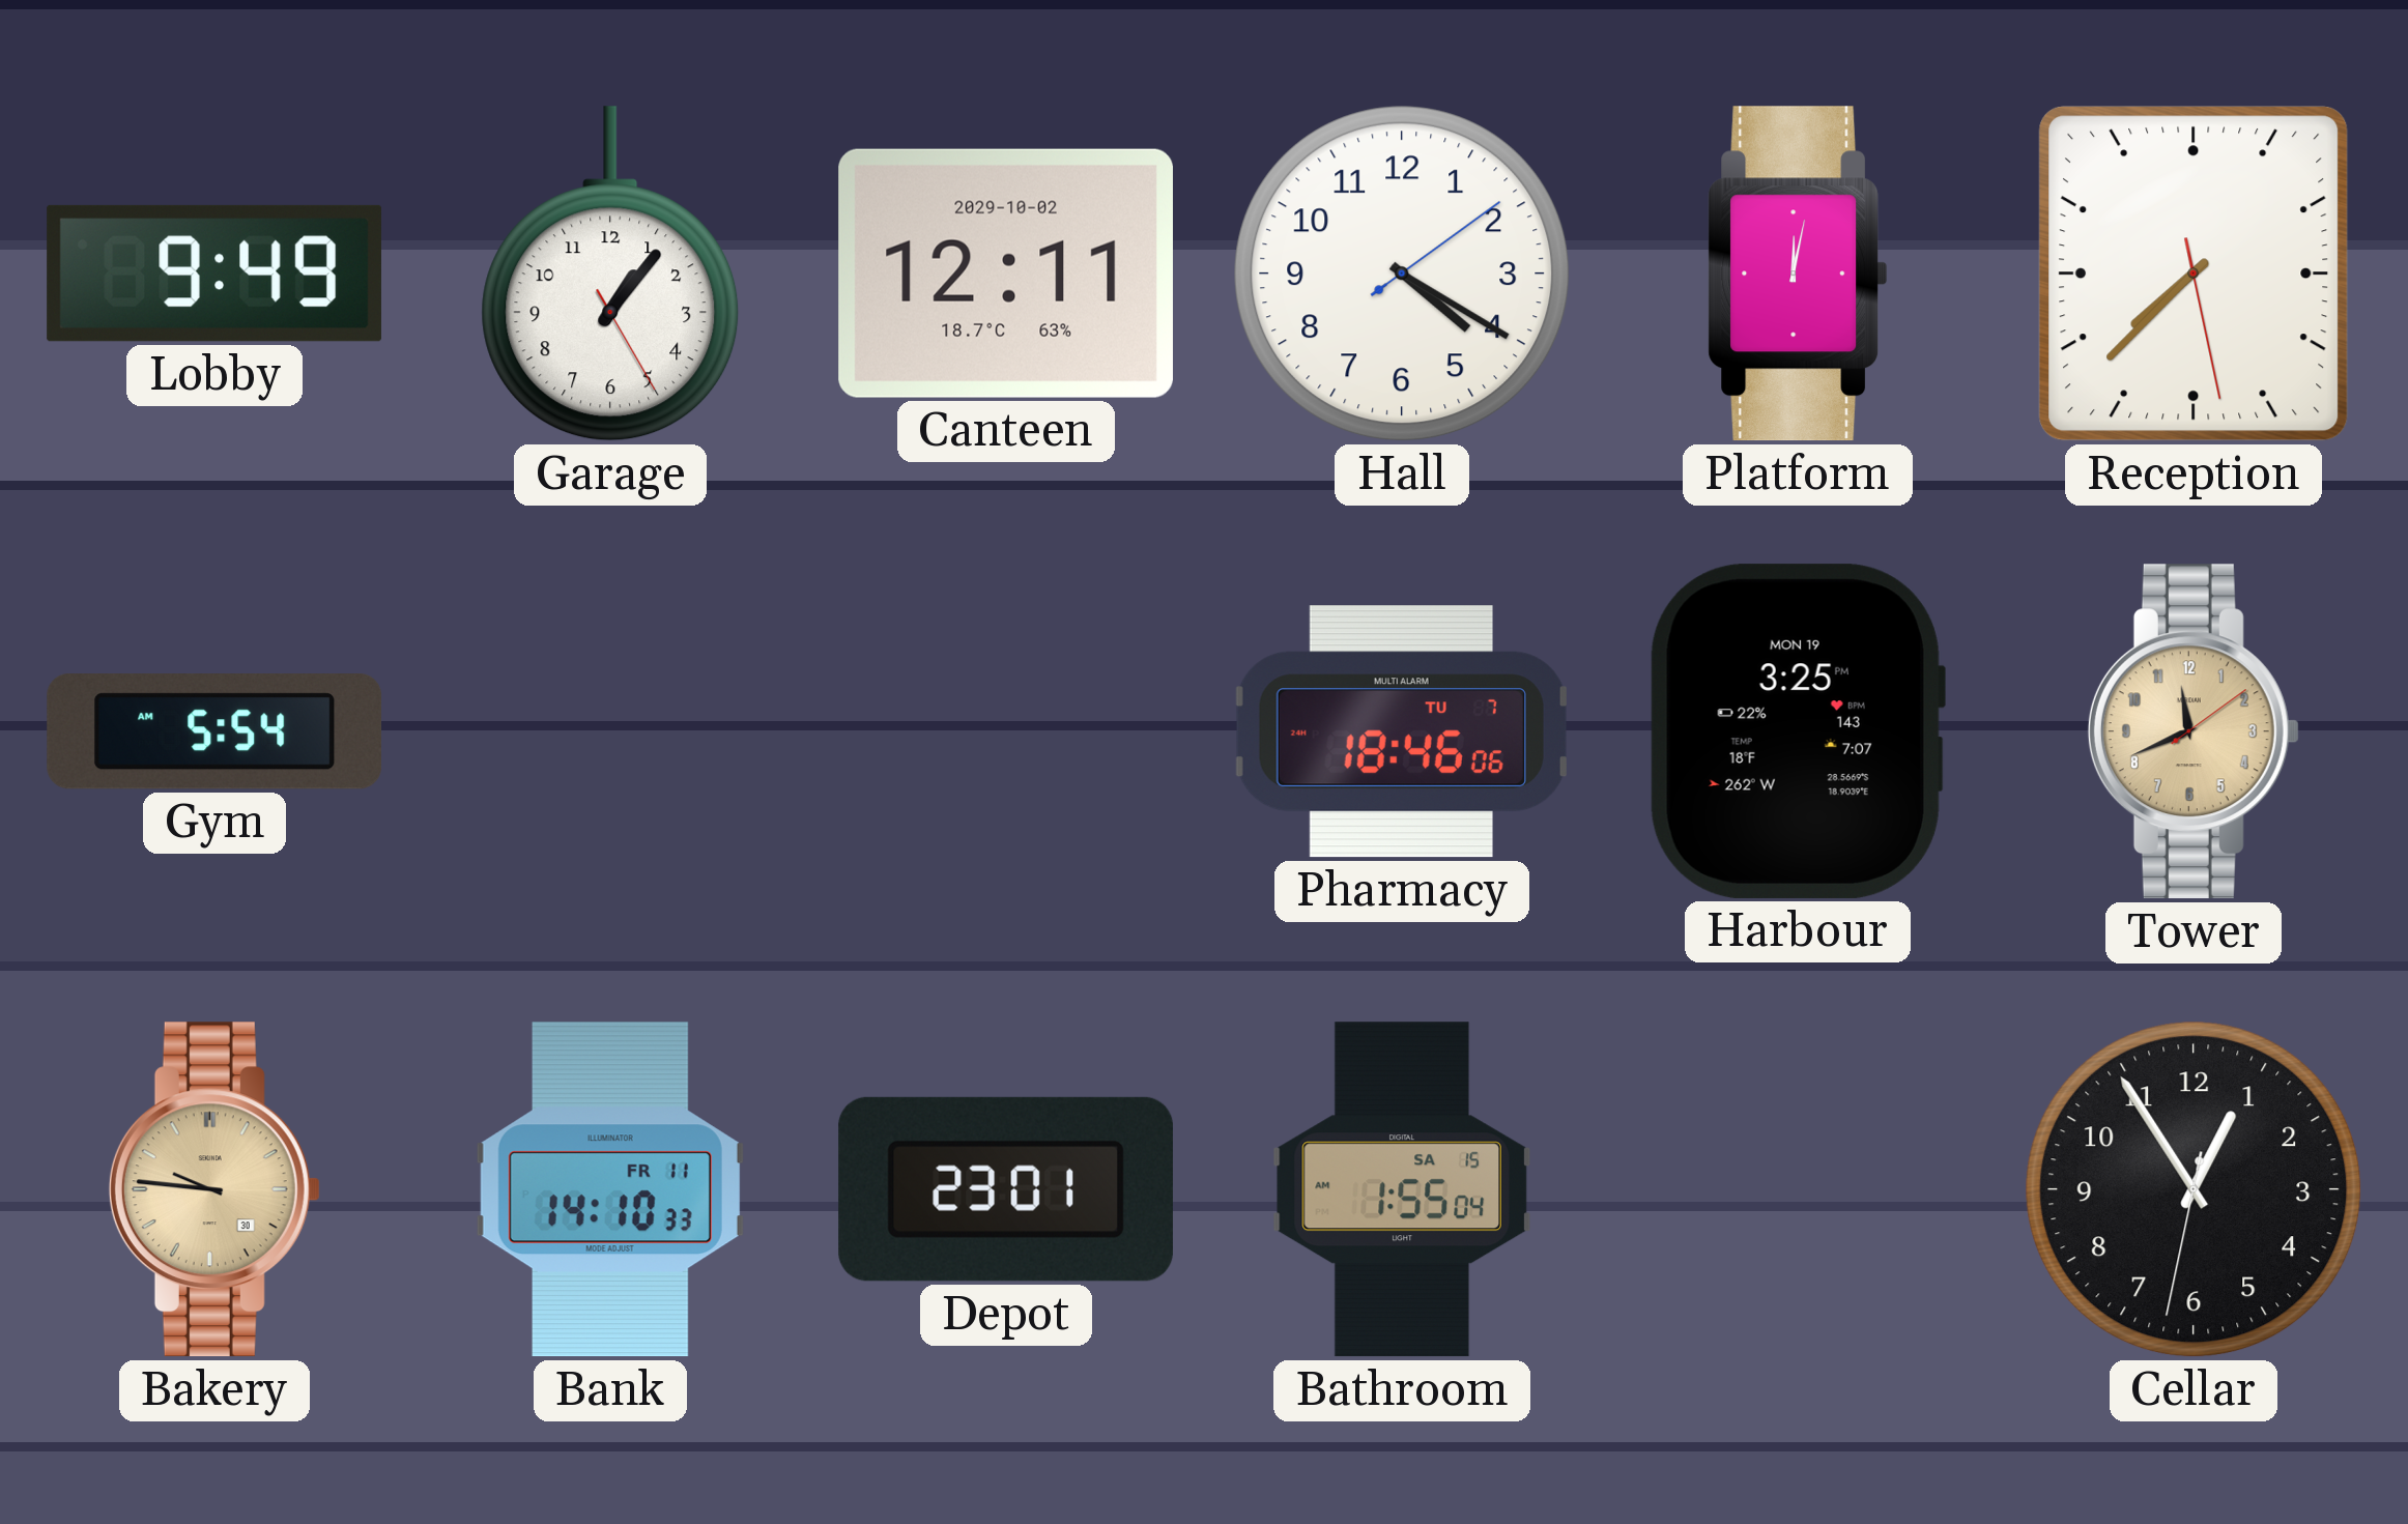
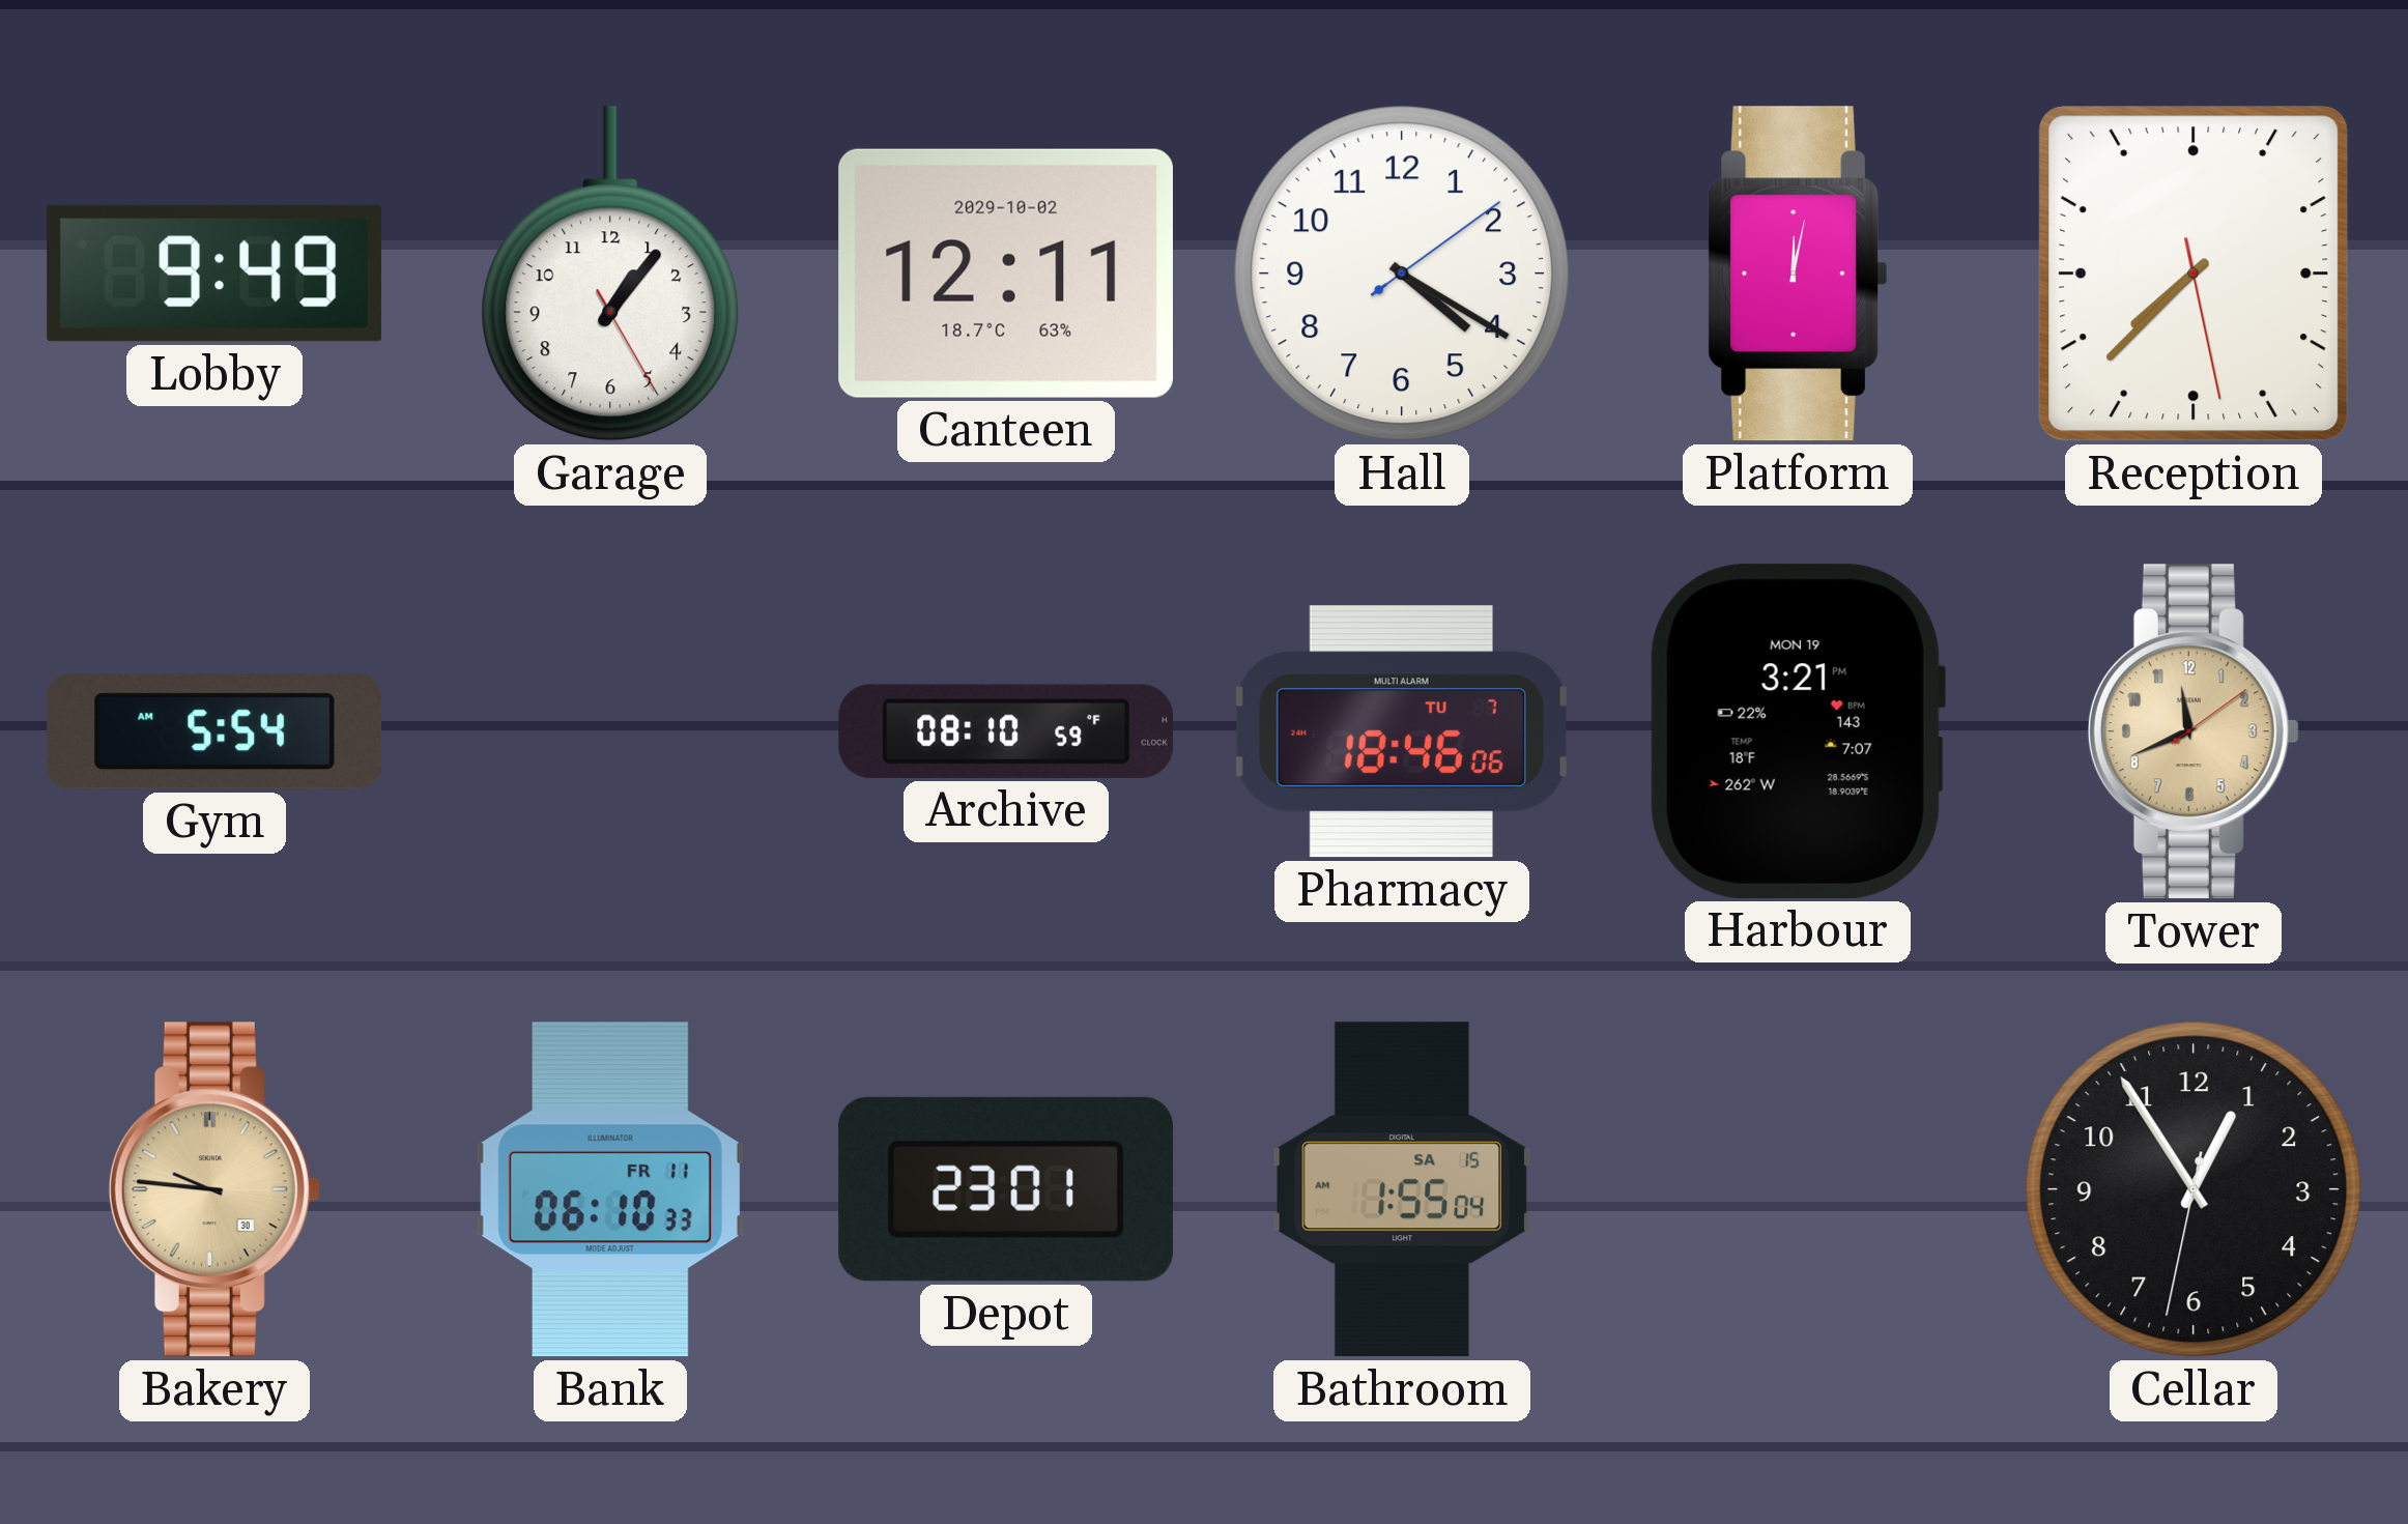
Archive: none -> 08:10 (1006, 731)
Harbour: 3:25 -> 3:21 (1797, 731)
Bank: 14:10 -> 06:10 (610, 1189)
